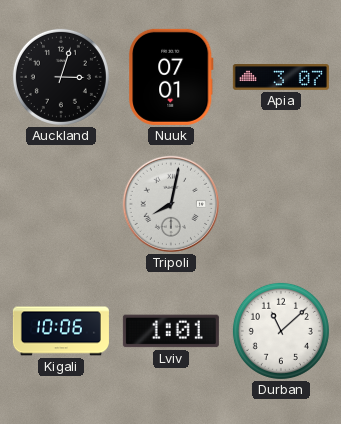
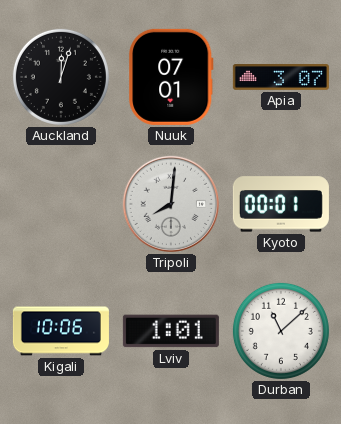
Auckland: 3:03 -> 12:03 (61, 77)
Tripoli: 8:02 -> 8:01 (171, 204)
Kyoto: none -> 00:01 (281, 204)
